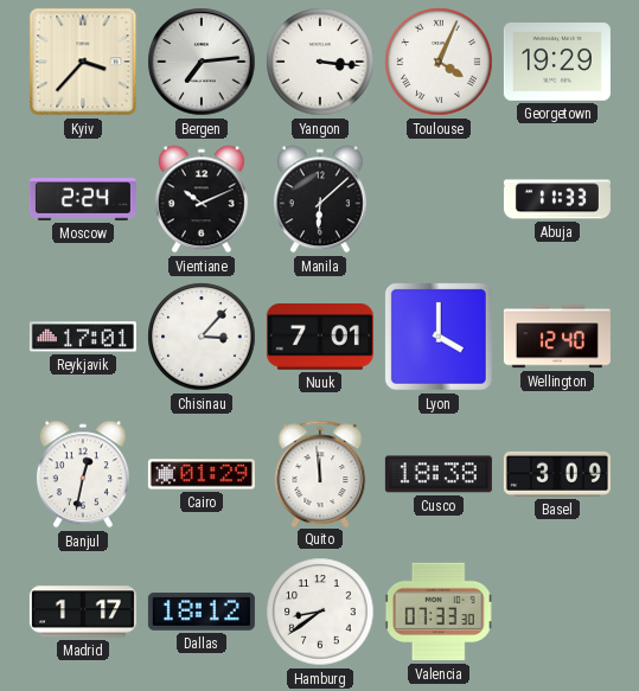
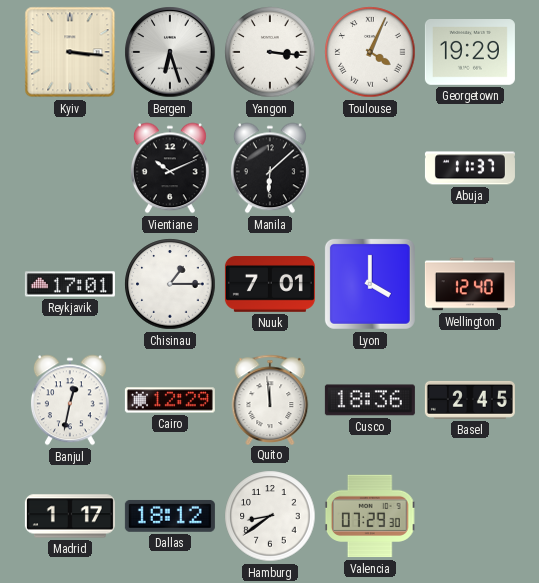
Kyiv: 3:37 -> 3:16 (70, 52)
Bergen: 7:14 -> 6:27 (170, 52)
Moscow: 2:24 -> none (83, 199)
Abuja: 11:33 -> 11:37 (470, 168)
Chisinau: 3:07 -> 1:15 (170, 284)
Cairo: 01:29 -> 12:29 (170, 400)
Cusco: 18:38 -> 18:36 (370, 400)
Basel: 3:09 -> 2:45 (470, 400)
Valencia: 07:33 -> 07:29 (370, 516)
